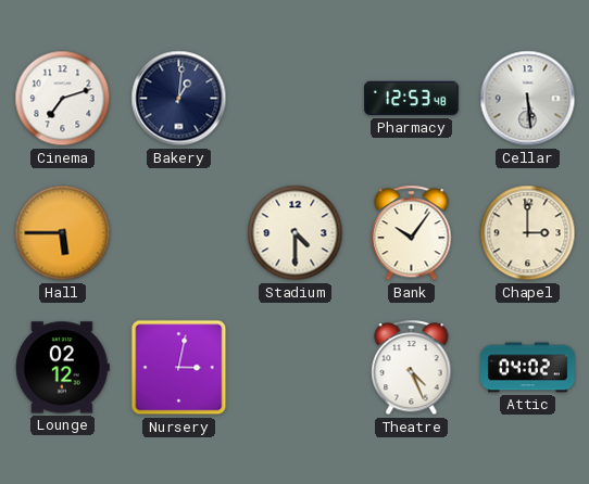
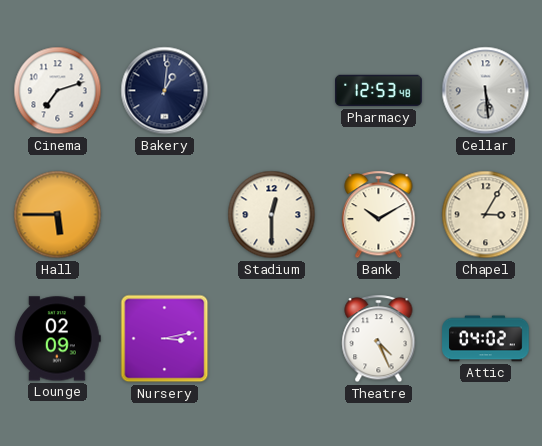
Stadium: 4:30 -> 12:30 (272, 215)
Bank: 10:06 -> 10:10 (379, 215)
Chapel: 3:00 -> 3:05 (486, 215)
Lounge: 02:12 -> 02:09 (57, 339)
Nursery: 3:02 -> 3:13 (165, 339)
